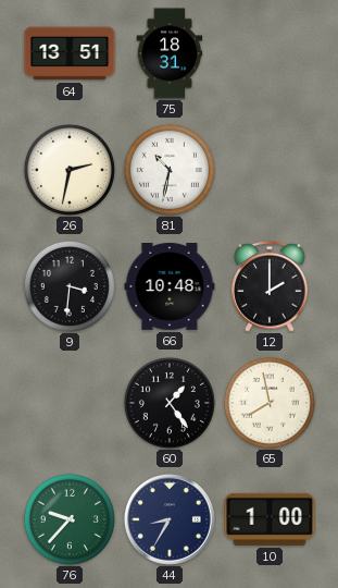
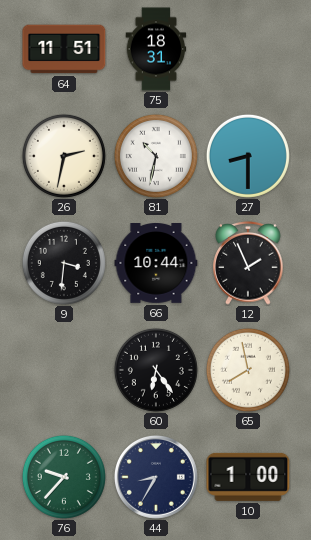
64: 13:51 -> 11:51 (64, 49)
27: none -> 8:30 (248, 156)
66: 10:48 -> 10:44 (156, 264)
12: 2:00 -> 1:56 (248, 263)
60: 1:24 -> 6:24 (156, 370)
